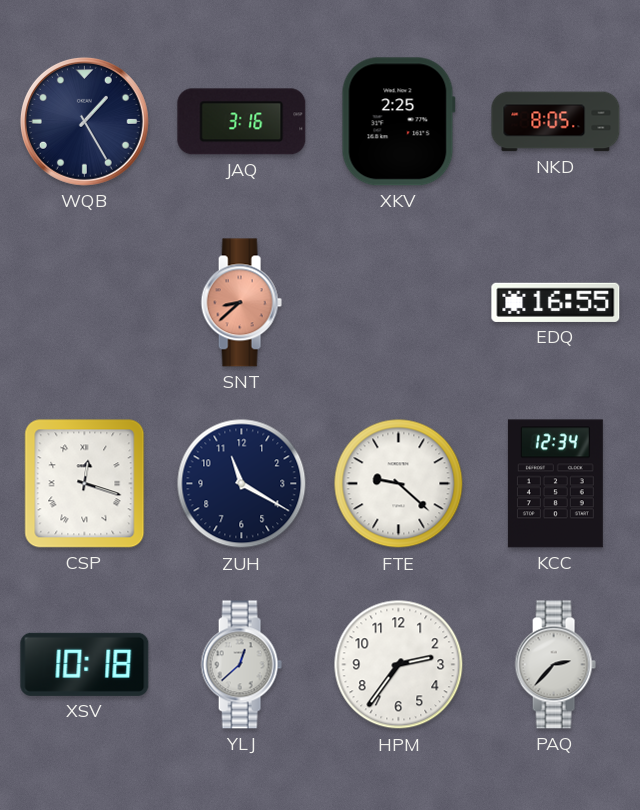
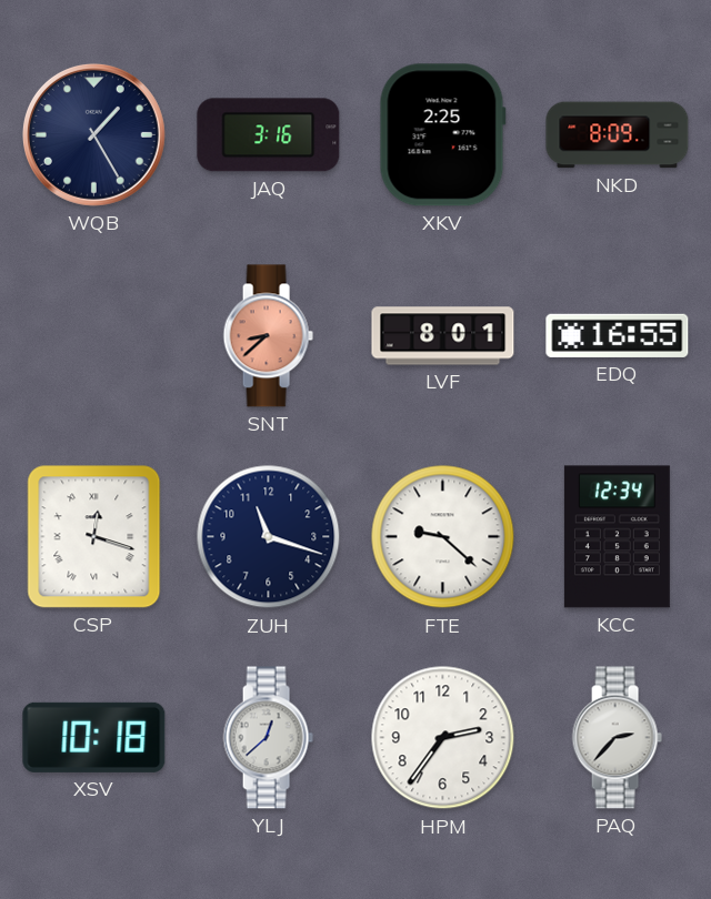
NKD: 8:05 -> 8:09 (618, 135)
LVF: none -> 8:01 (443, 336)
ZUH: 11:20 -> 11:18 (269, 537)
